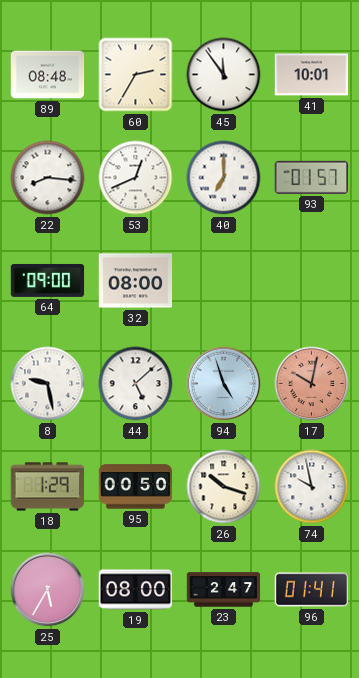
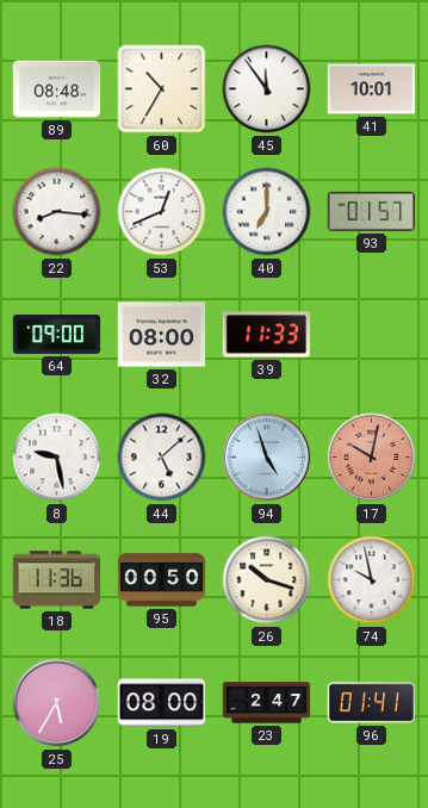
60: 2:35 -> 10:35 (162, 89)
39: none -> 11:33 (266, 335)
18: 1:29 -> 11:36 (57, 580)
